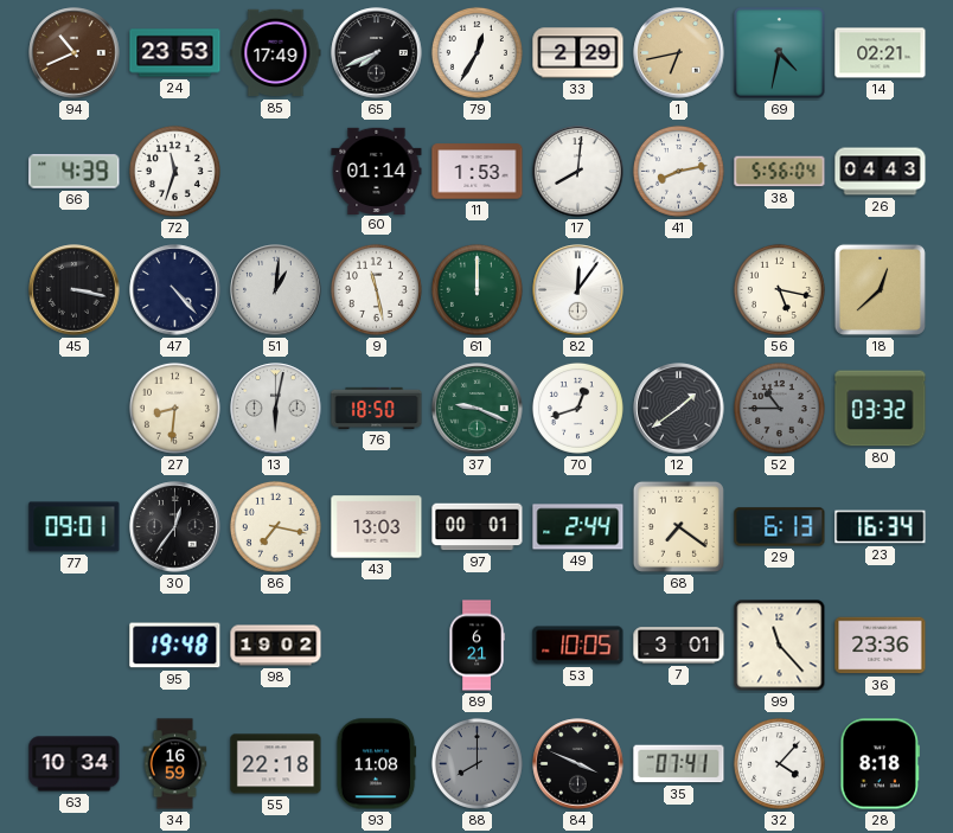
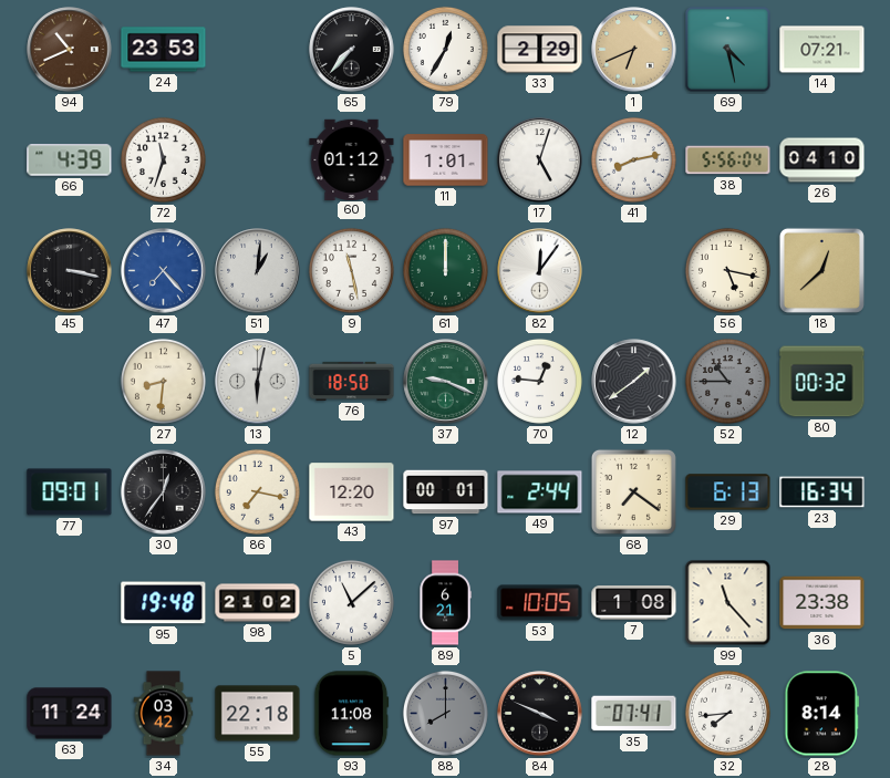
85: 17:49 -> none (276, 53)
65: 7:41 -> 7:37 (352, 50)
1: 6:43 -> 6:41 (634, 50)
69: 4:32 -> 4:28 (728, 50)
14: 02:21 -> 07:21 (822, 50)
60: 01:14 -> 01:12 (352, 159)
11: 1:53 -> 1:01 (446, 160)
17: 8:01 -> 5:03 (540, 160)
26: 04:43 -> 04:10 (822, 160)
47: 4:23 -> 7:23 (164, 271)
47 dial: navy -> blue (164, 271)
70: 12:42 -> 12:46 (539, 381)
80: 03:32 -> 00:32 (822, 382)
43: 13:03 -> 12:20 (352, 492)
98: 19:02 -> 21:02 (258, 603)
5: none -> 11:08 (351, 602)
7: 3:01 -> 1:08 (634, 603)
36: 23:36 -> 23:38 (822, 603)
63: 10:34 -> 11:24 (70, 714)
34: 16:59 -> 03:42 (164, 714)
32: 4:07 -> 7:44 (727, 713)
28: 8:18 -> 8:14 (821, 714)
